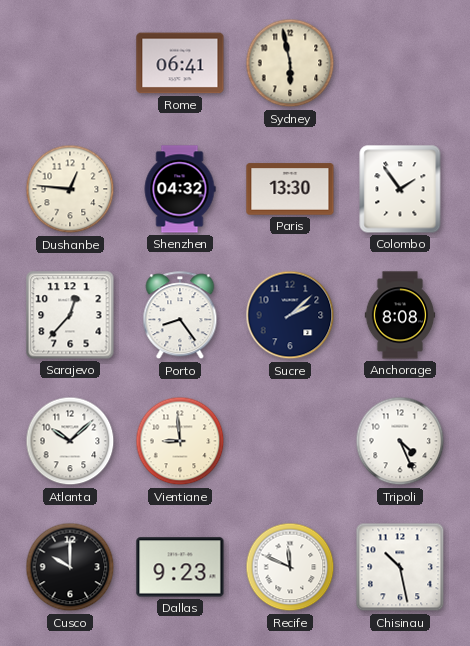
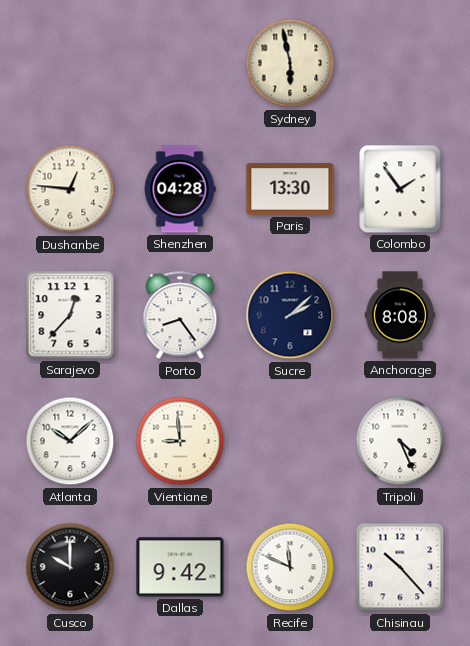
Rome: 06:41 -> none (180, 63)
Shenzhen: 04:32 -> 04:28 (180, 189)
Dallas: 9:23 -> 9:42 (180, 567)
Chisinau: 10:28 -> 10:23 (400, 567)
